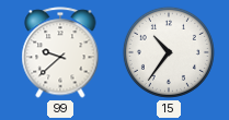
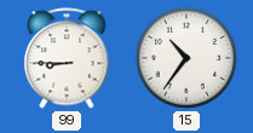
99: 9:38 -> 8:45 (67, 58)
